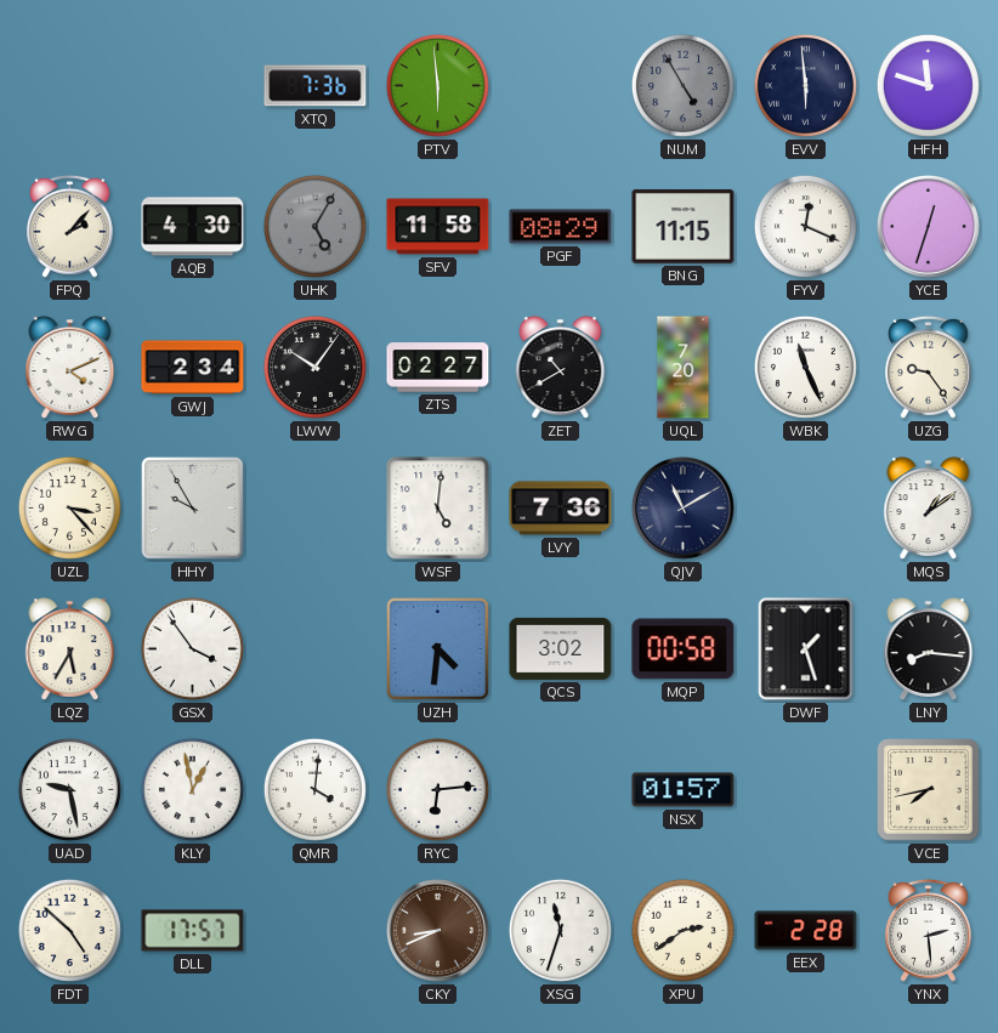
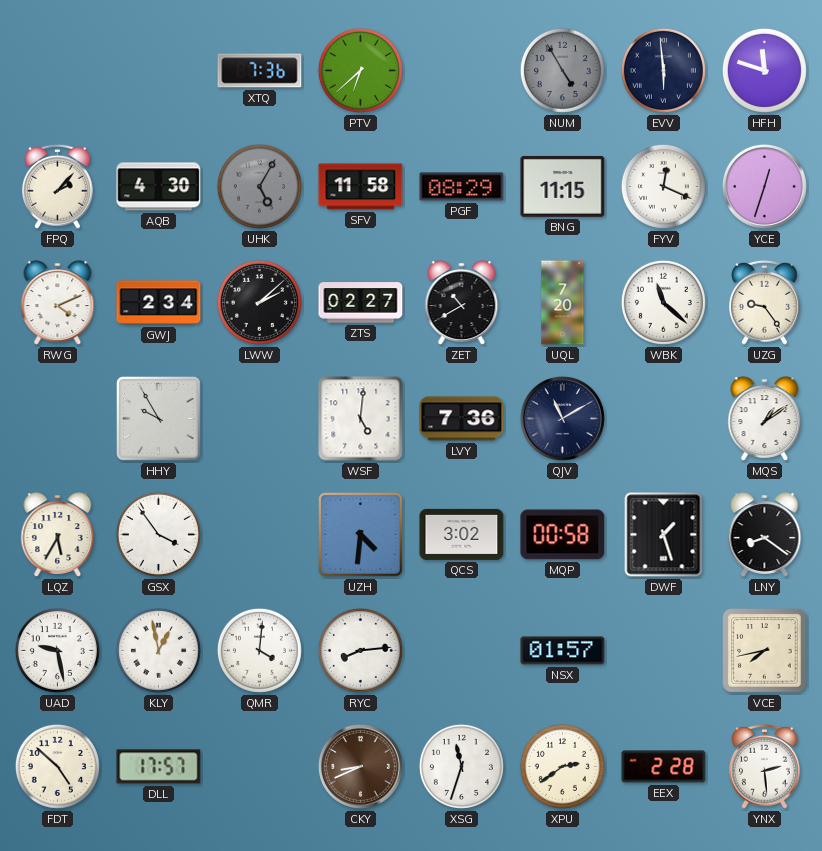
PTV: 5:59 -> 6:38 (360, 70)
LWW: 10:06 -> 2:08 (259, 302)
WBK: 11:26 -> 11:22 (663, 302)
UZL: 3:23 -> none (69, 507)
LNY: 8:16 -> 8:21 (765, 535)
RYC: 6:14 -> 8:14 (360, 650)
